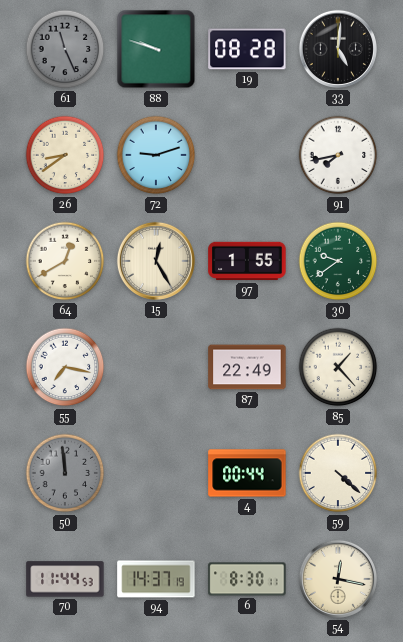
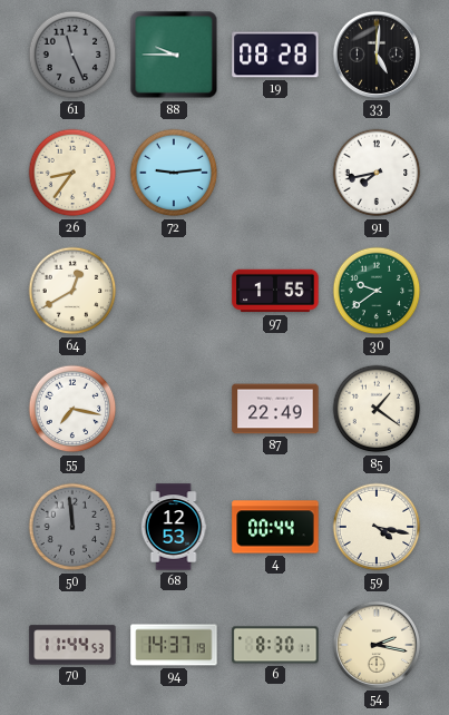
88: 9:48 -> 9:45 (174, 55)
26: 8:39 -> 8:36 (72, 173)
72: 9:12 -> 9:14 (174, 173)
15: 12:25 -> none (156, 261)
85: 1:23 -> 1:21 (377, 409)
68: none -> 12:53 (174, 527)
59: 4:22 -> 4:17 (377, 527)
54: 12:17 -> 2:17 (377, 645)
